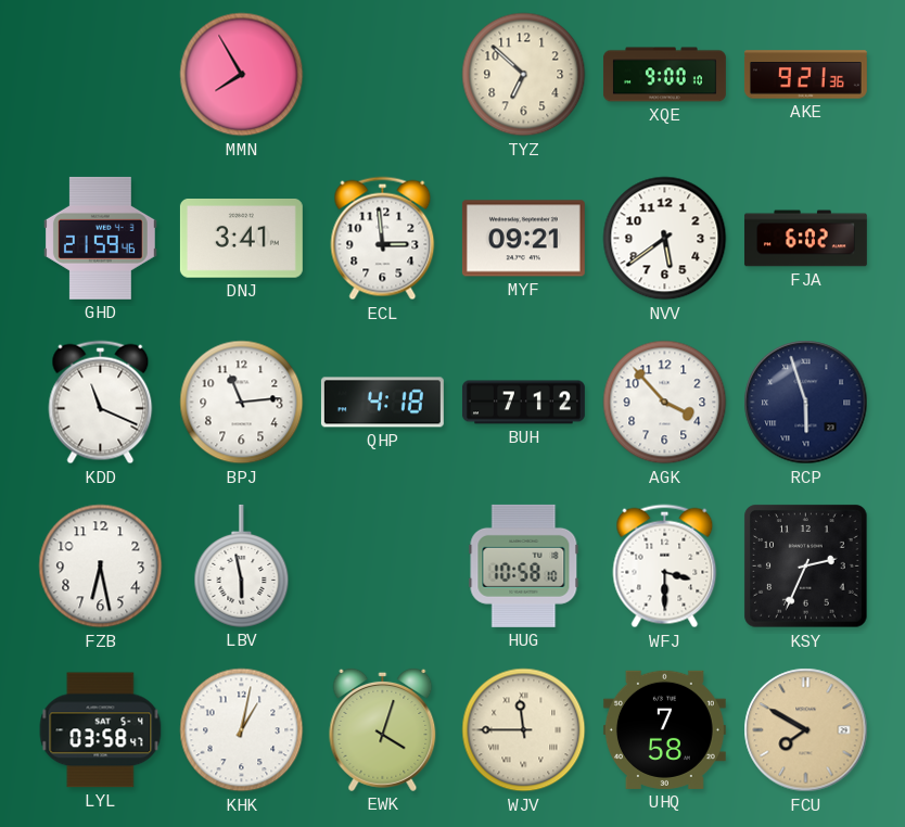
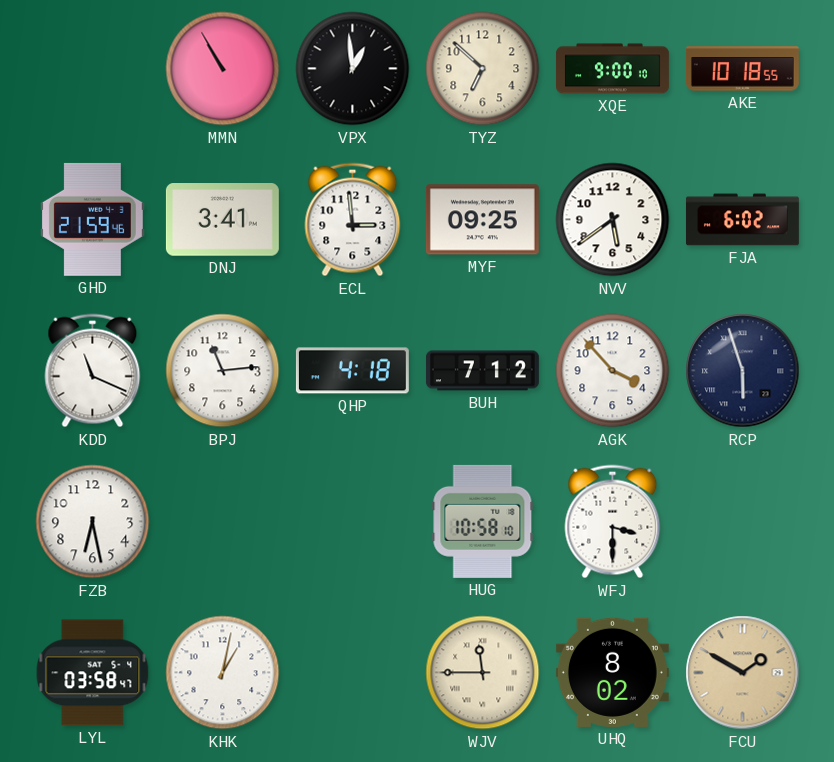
MMN: 7:55 -> 10:55 (223, 69)
VPX: none -> 12:59 (353, 69)
AKE: 9:21 -> 10:18 (742, 69)
MYF: 09:21 -> 09:25 (482, 220)
LBV: 5:58 -> none (242, 565)
KSY: 2:34 -> none (806, 567)
EWK: 4:03 -> none (383, 729)
UHQ: 7:58 -> 8:02 (612, 672)
FCU: 7:50 -> 1:50 (743, 673)
